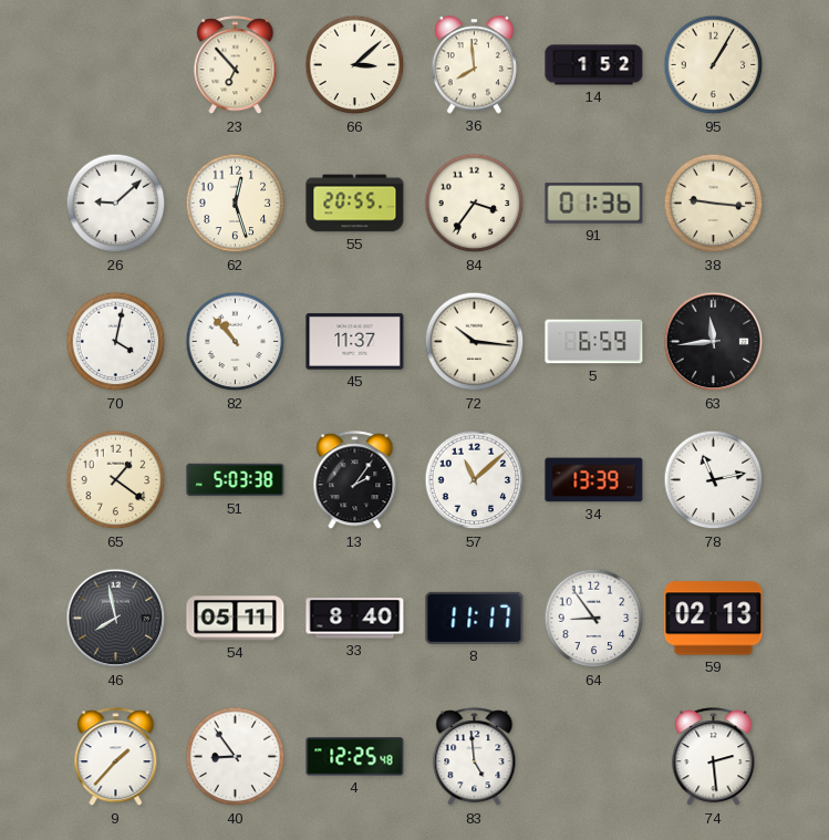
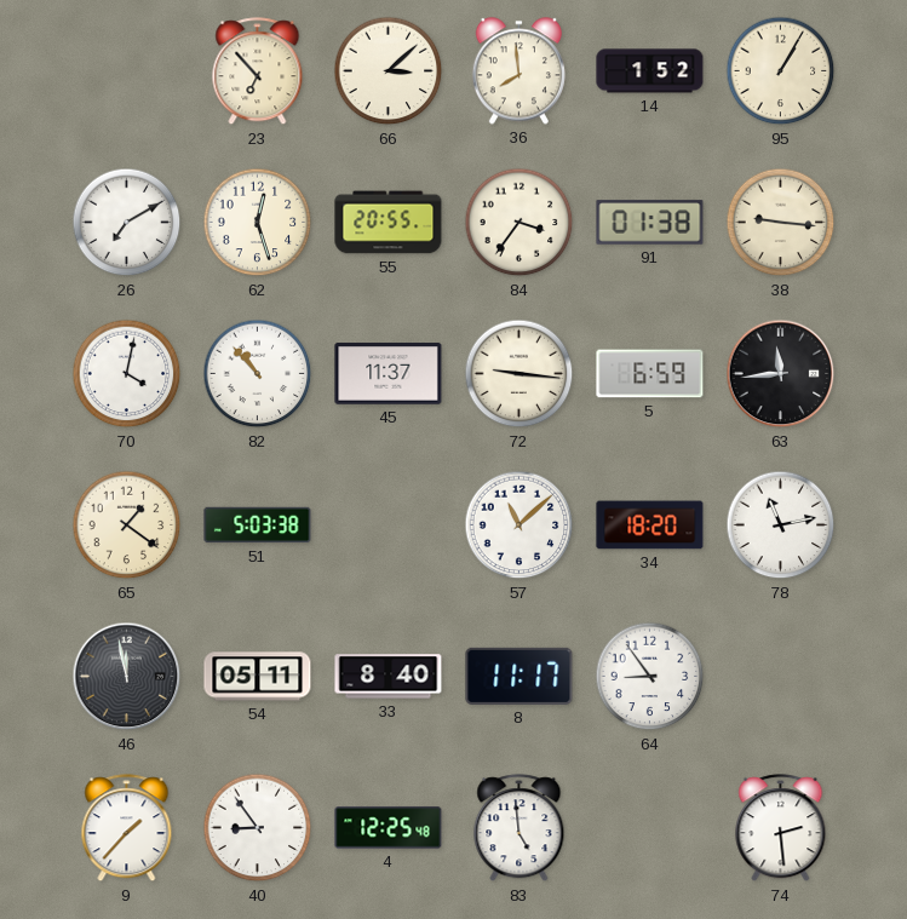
26: 9:08 -> 7:10 (127, 223)
91: 01:36 -> 01:38 (650, 223)
72: 10:16 -> 9:16 (519, 374)
13: 2:06 -> none (355, 480)
34: 13:39 -> 18:20 (650, 525)
46: 7:58 -> 11:58 (127, 677)
59: 02:13 -> none (714, 619)
